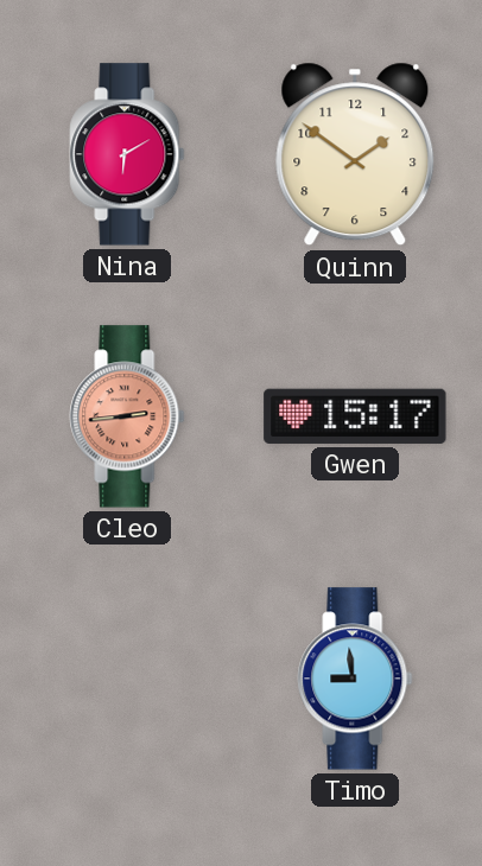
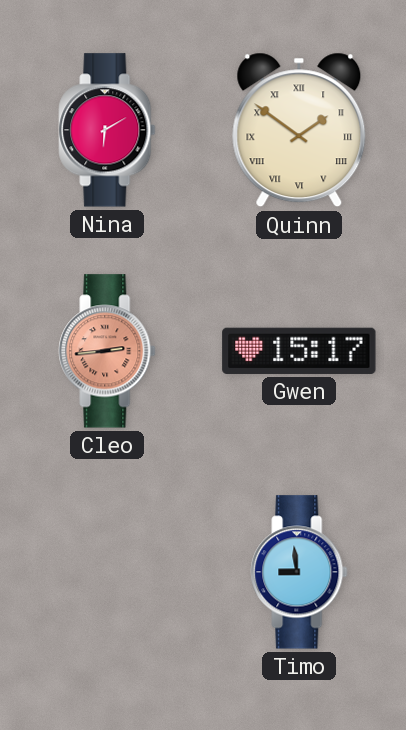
Quinn numerals: Arabic -> Roman (299, 130)
